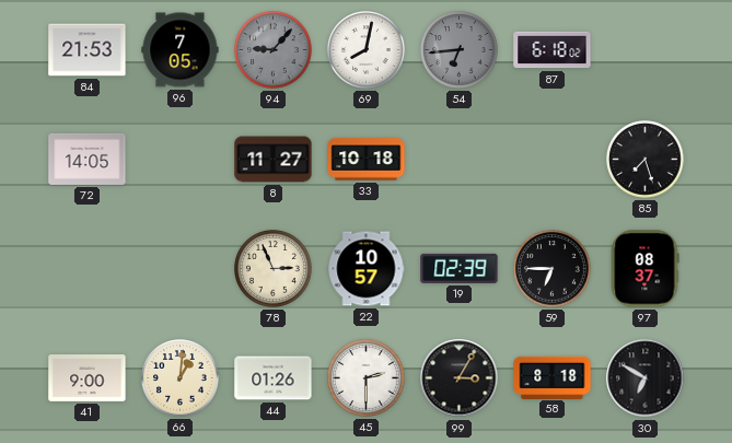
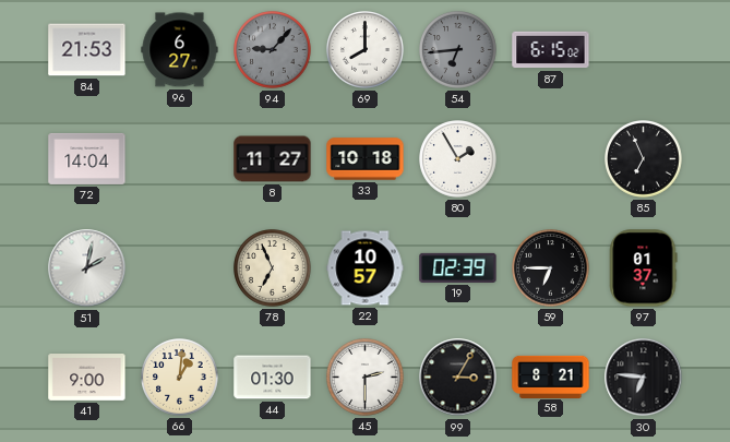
96: 7:05 -> 6:27 (180, 50)
69: 8:02 -> 8:00 (366, 50)
87: 6:18 -> 6:15 (551, 50)
72: 14:05 -> 14:04 (87, 158)
80: none -> 1:55 (458, 159)
85: 7:27 -> 6:56 (644, 159)
51: none -> 2:02 (87, 268)
78: 2:56 -> 6:56 (273, 268)
97: 08:37 -> 01:37 (643, 268)
44: 01:26 -> 01:30 (273, 378)
58: 8:18 -> 8:21 (551, 377)
30: 6:50 -> 6:46 (644, 378)
